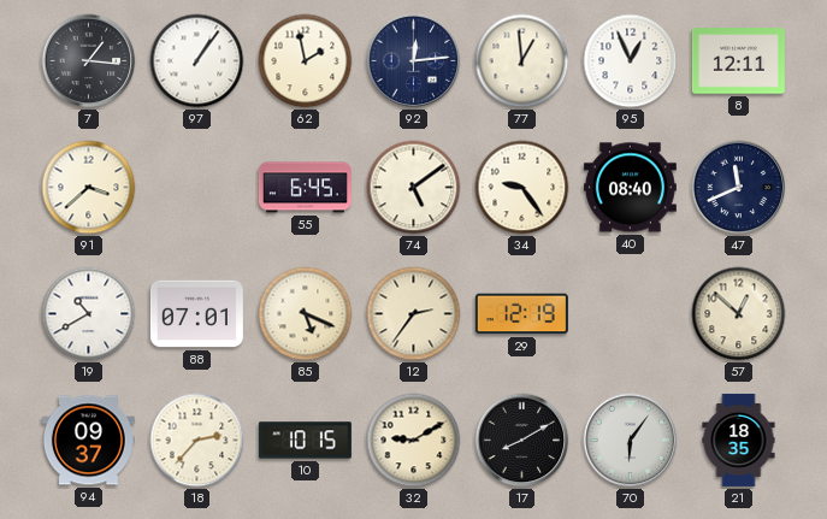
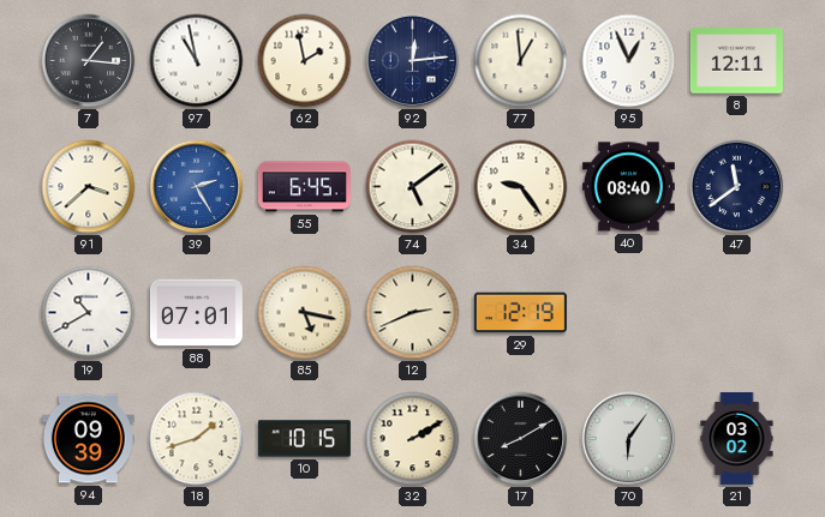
97: 1:06 -> 10:58 (197, 61)
39: none -> 2:25 (197, 187)
47: 11:41 -> 11:39 (737, 187)
85: 5:19 -> 5:17 (305, 313)
12: 2:36 -> 2:41 (413, 313)
57: 12:52 -> none (739, 314)
94: 09:37 -> 09:39 (88, 439)
18: 2:37 -> 1:42 (197, 439)
32: 9:10 -> 2:10 (413, 439)
21: 18:35 -> 03:02 (737, 438)
